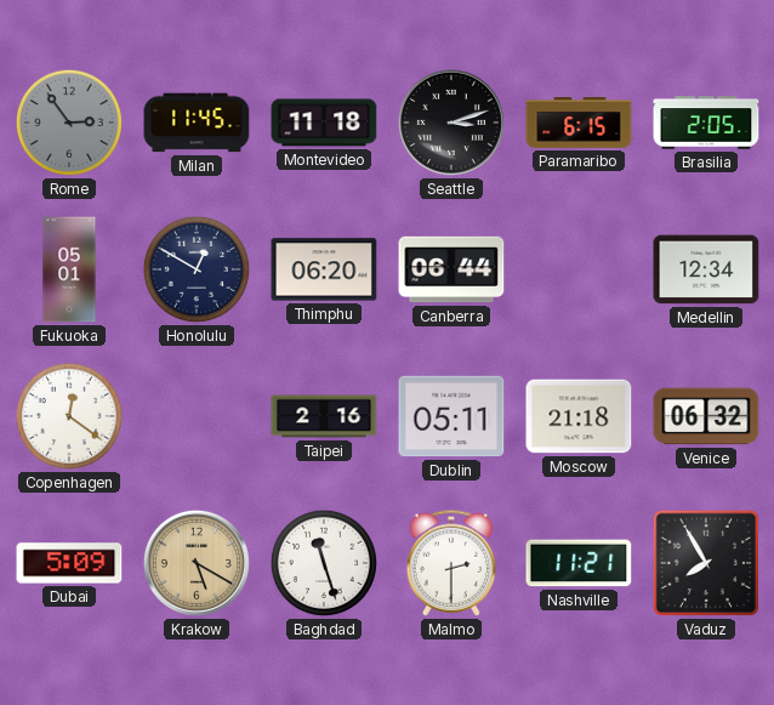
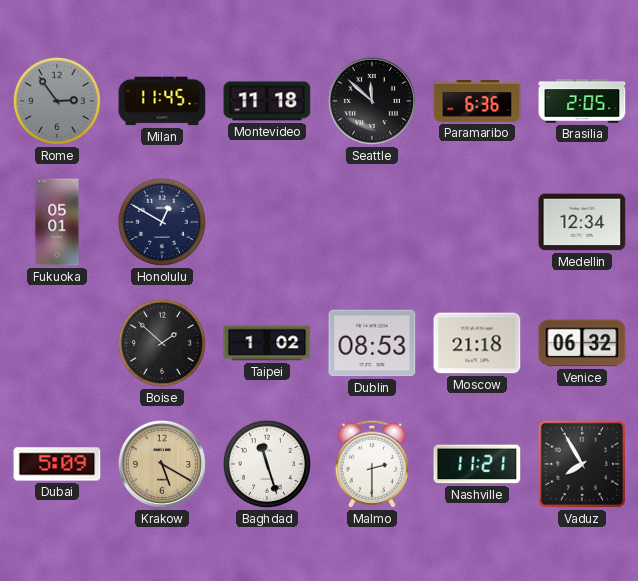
Seattle: 3:12 -> 11:52 (372, 101)
Paramaribo: 6:15 -> 6:36 (477, 102)
Thimphu: 06:20 -> none (324, 269)
Canberra: 06:44 -> none (451, 269)
Copenhagen: 12:21 -> none (69, 416)
Boise: none -> 1:52 (162, 343)
Taipei: 2:16 -> 1:02 (267, 343)
Dublin: 05:11 -> 08:53 (372, 343)
